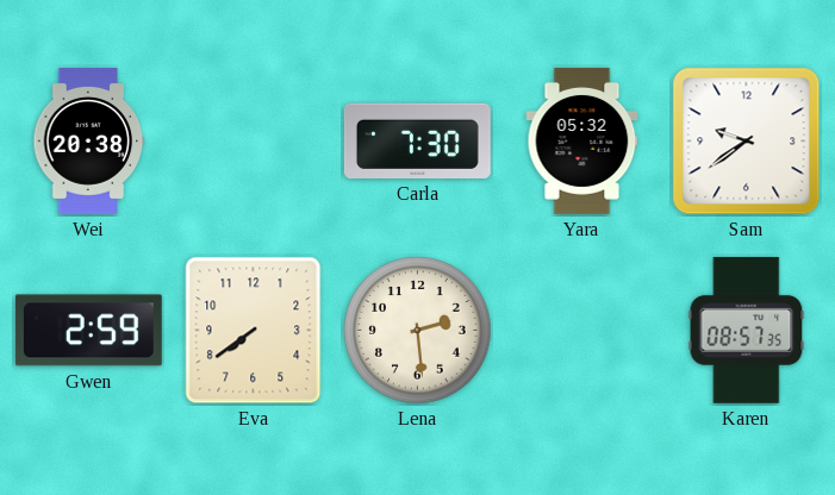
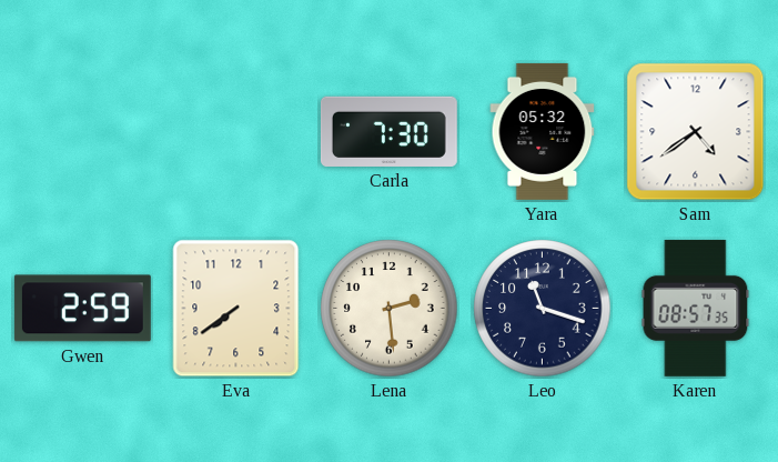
Wei: 20:38 -> none (89, 140)
Sam: 9:39 -> 4:39 (696, 132)
Leo: none -> 11:18 (543, 309)
